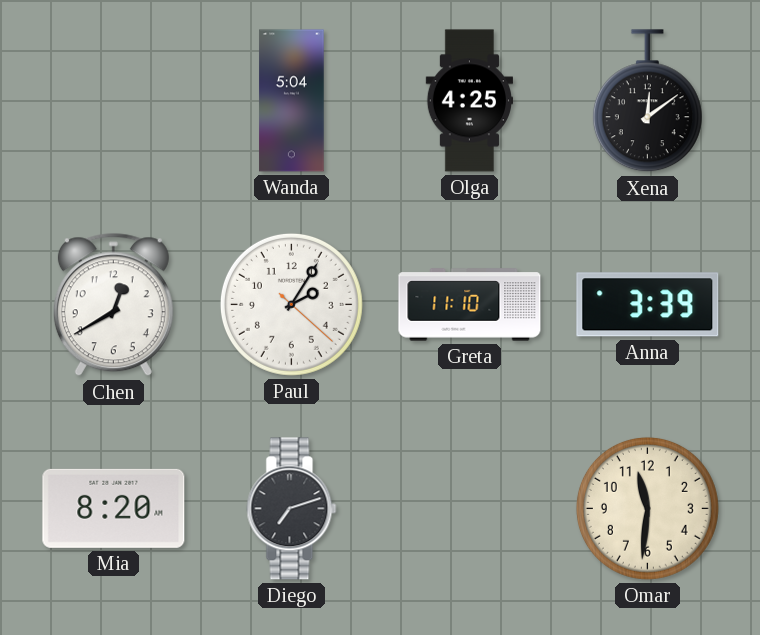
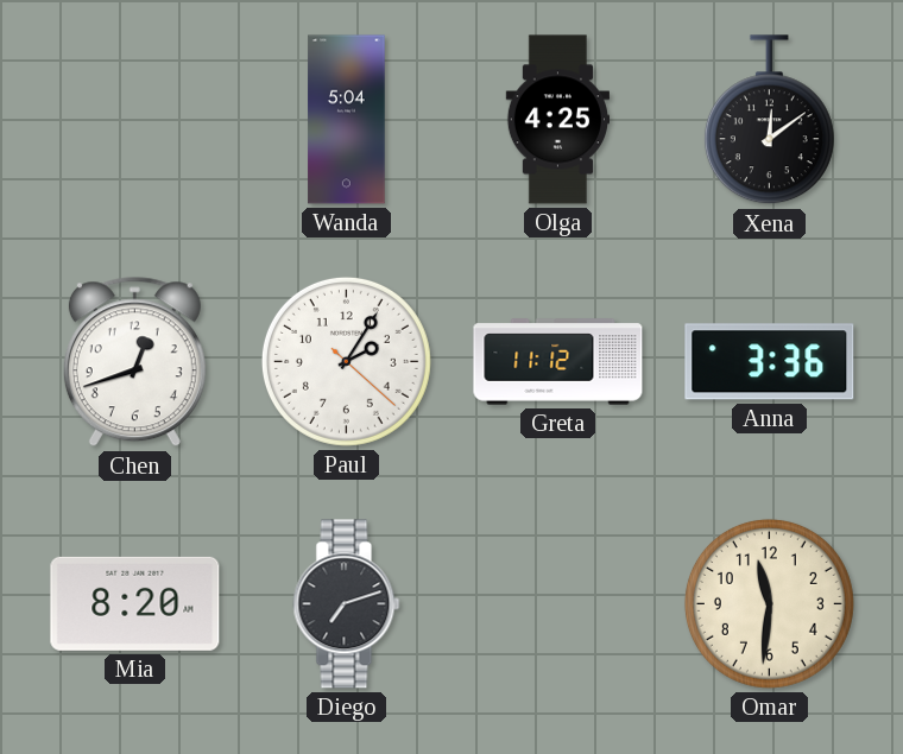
Chen: 12:40 -> 12:42 (134, 362)
Greta: 11:10 -> 11:12 (558, 362)
Anna: 3:39 -> 3:36 (770, 362)
